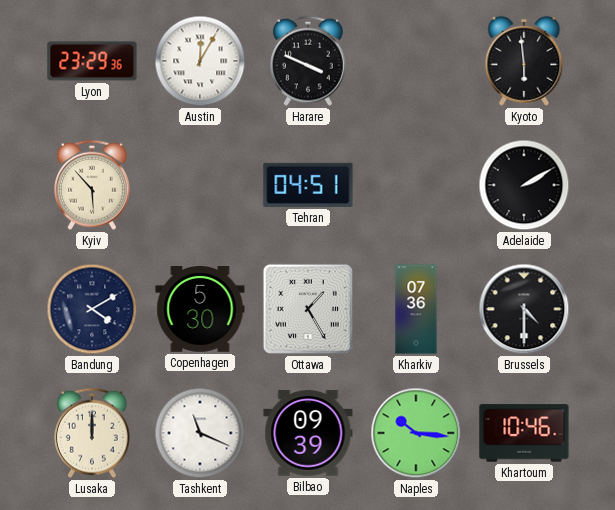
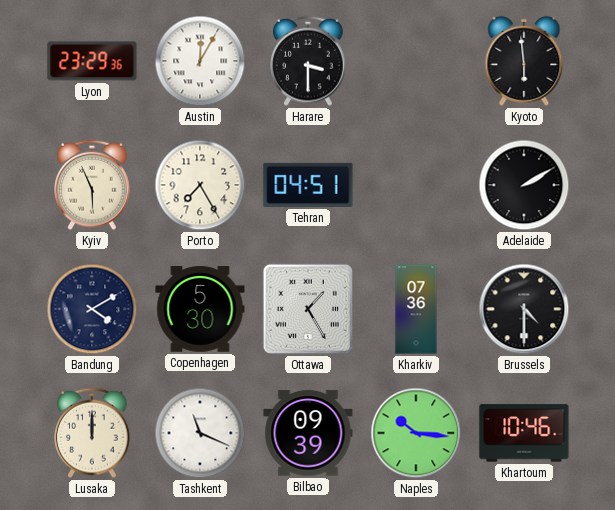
Harare: 3:49 -> 3:30 (309, 61)
Kyiv: 5:53 -> 5:56 (93, 185)
Porto: none -> 7:25 (200, 185)
